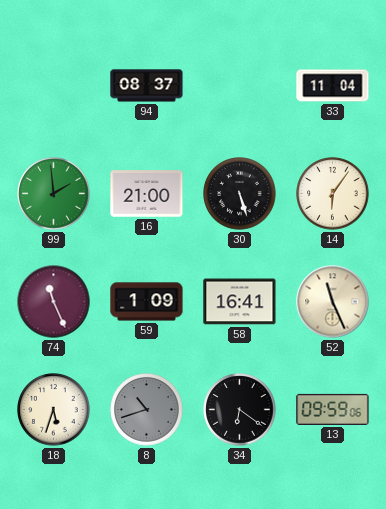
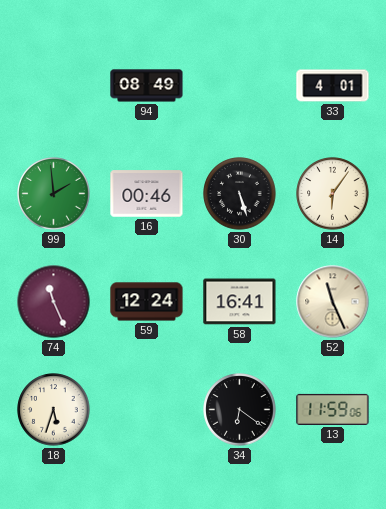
94: 08:37 -> 08:49 (147, 86)
33: 11:04 -> 4:01 (333, 86)
16: 21:00 -> 00:46 (147, 194)
59: 1:09 -> 12:24 (147, 302)
8: 10:42 -> none (147, 410)
13: 09:59 -> 11:59 (333, 409)
